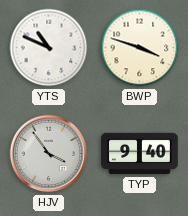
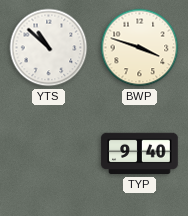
YTS: 10:49 -> 10:52 (49, 48)
HJV: 3:54 -> none (49, 154)
